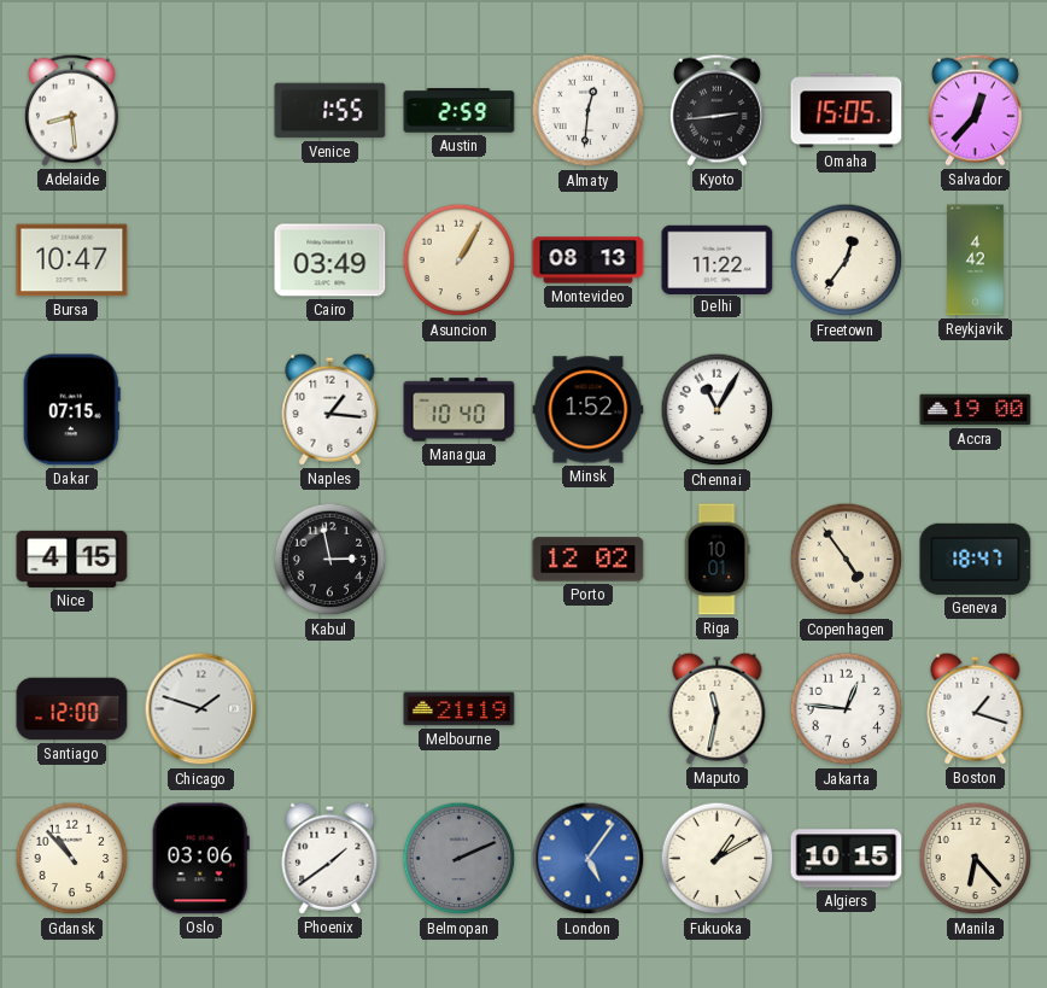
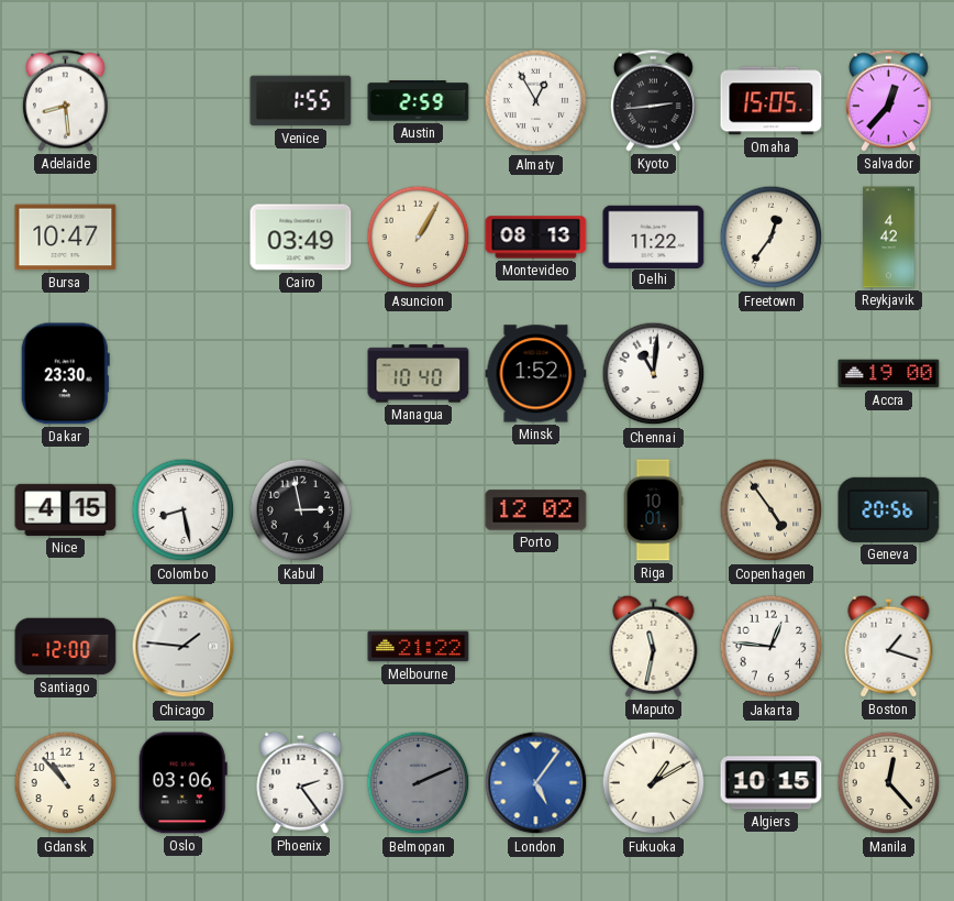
Almaty: 12:31 -> 12:55 (536, 101)
Dakar: 07:15 -> 23:30 (65, 374)
Naples: 1:16 -> none (331, 409)
Chennai: 11:05 -> 11:01 (654, 374)
Colombo: none -> 8:28 (184, 510)
Geneva: 18:47 -> 20:56 (889, 509)
Chicago: 1:48 -> 1:46 (184, 647)
Melbourne: 21:19 -> 21:22 (419, 647)
Phoenix: 1:39 -> 2:24 (301, 782)
Manila: 6:23 -> 12:23 (889, 783)
